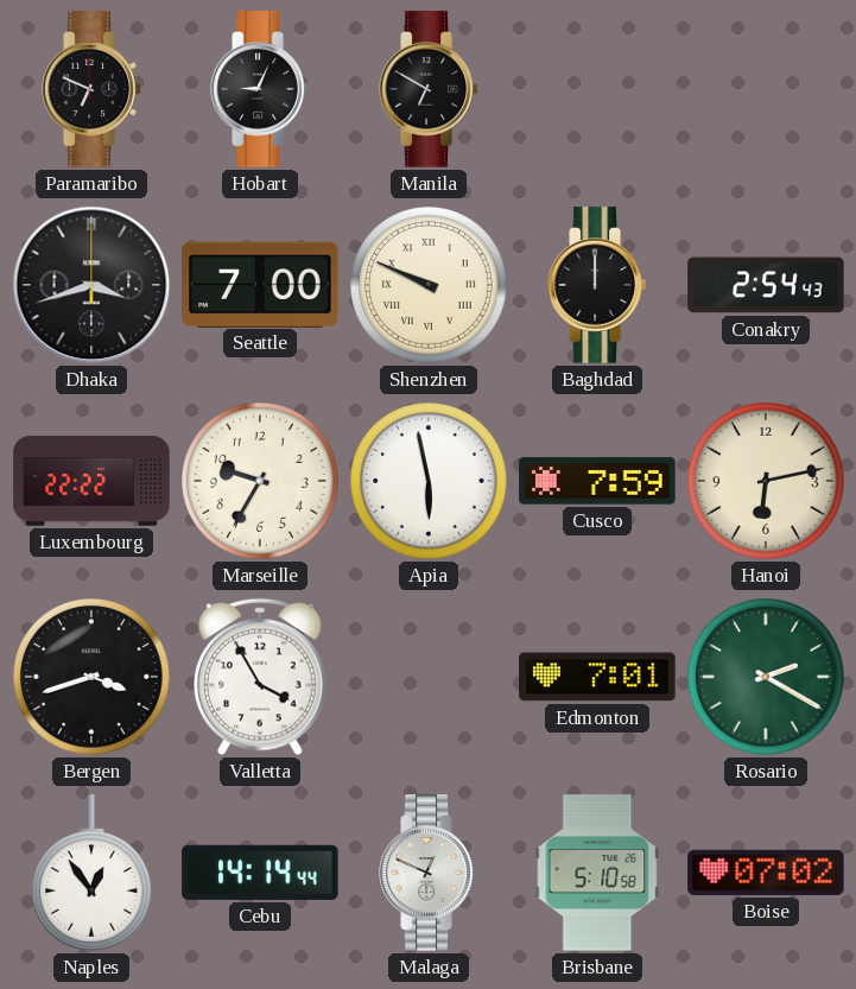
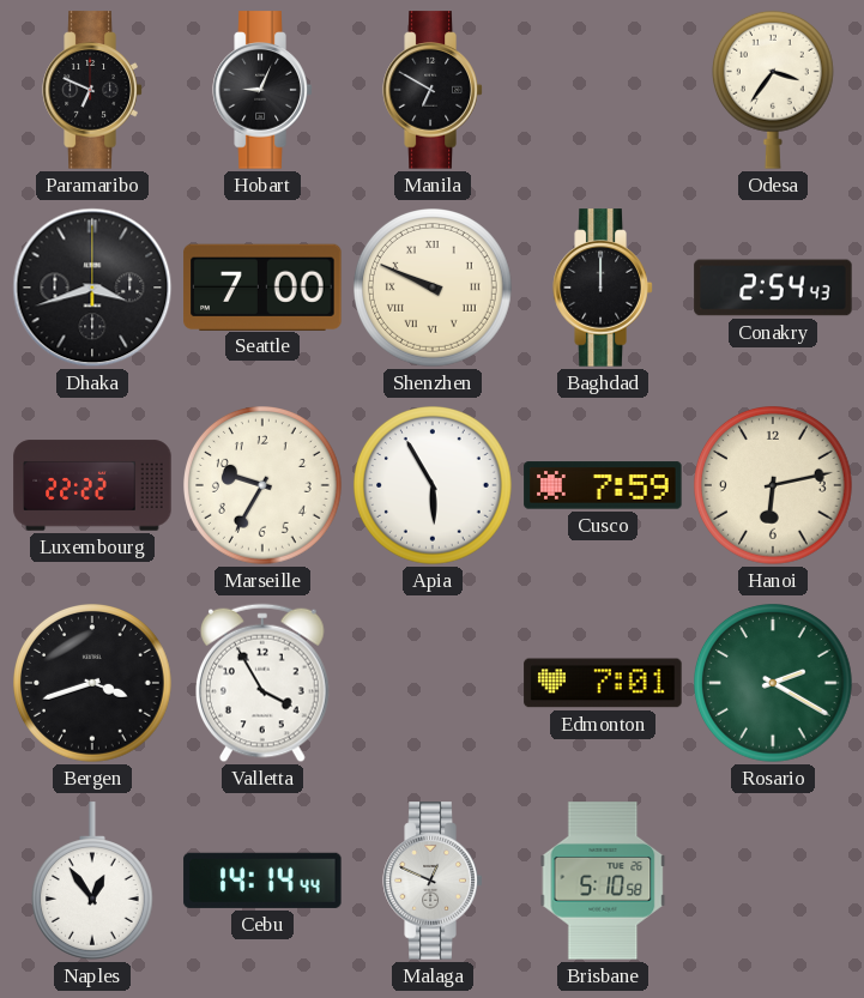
Odesa: none -> 3:36 (773, 90)
Apia: 5:58 -> 5:55 (434, 486)
Boise: 07:02 -> none (766, 873)
